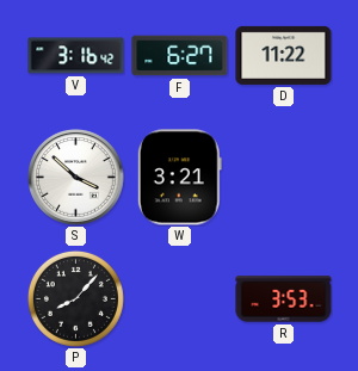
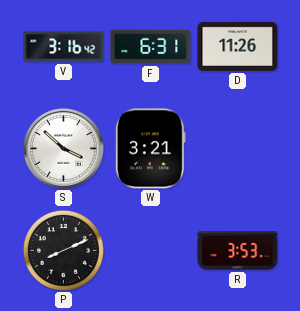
F: 6:27 -> 6:31 (151, 47)
D: 11:22 -> 11:26 (238, 46)
P: 8:07 -> 8:11 (63, 250)
